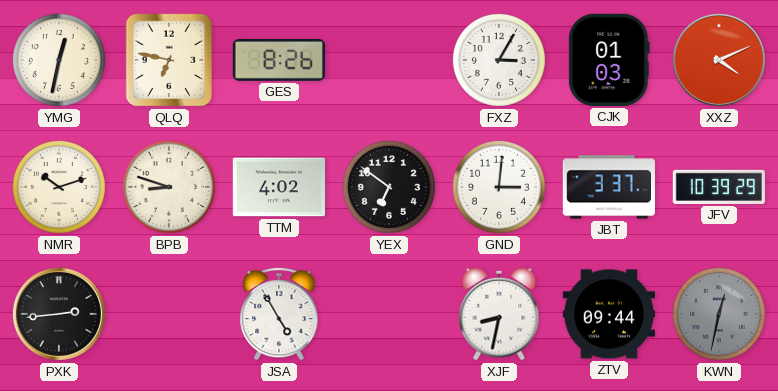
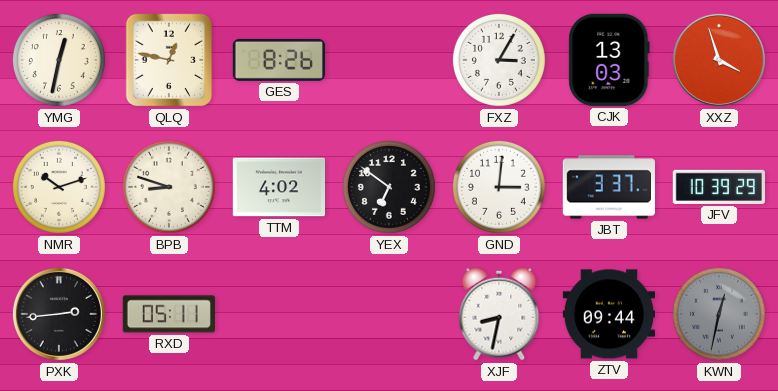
QLQ: 6:47 -> 12:47 (169, 60)
CJK: 01:03 -> 13:03 (609, 60)
XXZ: 4:11 -> 3:57 (719, 60)
RXD: none -> 05:11 (169, 314)
JSA: 4:55 -> none (279, 314)
